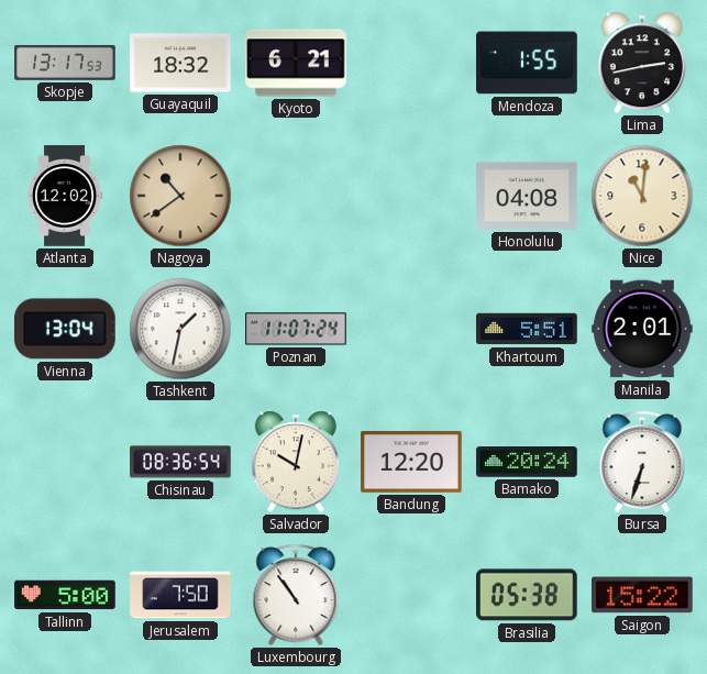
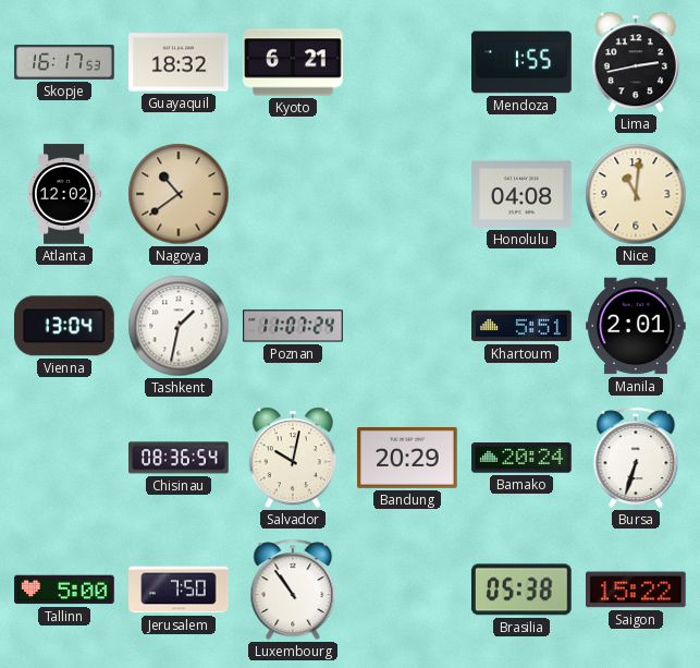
Skopje: 13:17 -> 16:17 (64, 62)
Bandung: 12:20 -> 20:29 (407, 459)
